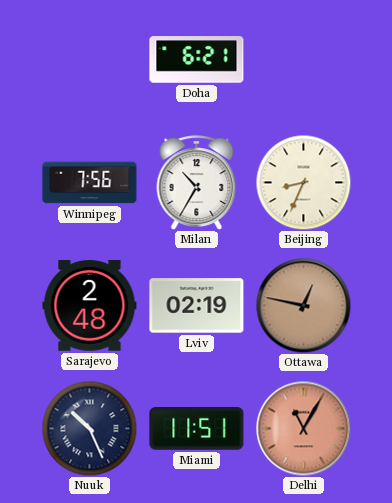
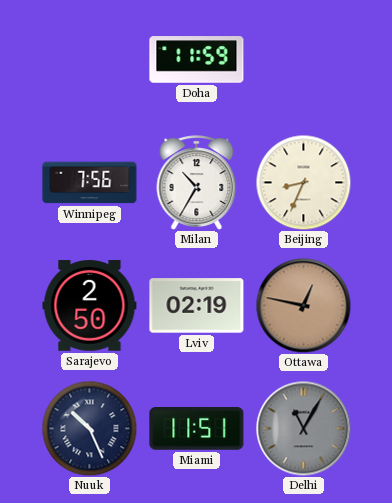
Doha: 6:21 -> 11:59 (197, 60)
Sarajevo: 2:48 -> 2:50 (90, 306)
Delhi dial: salmon -> grey (303, 428)
